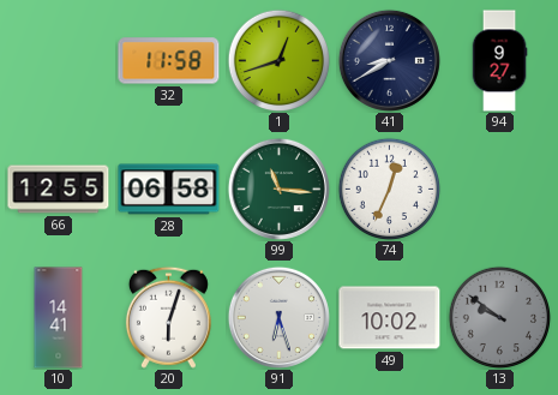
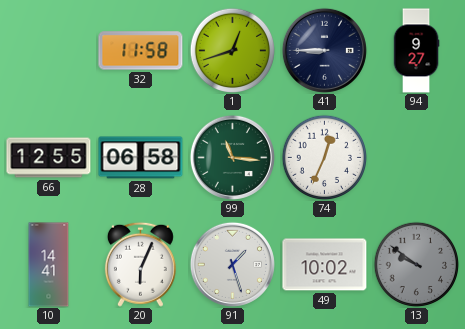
41: 8:40 -> 8:45 (324, 50)
20: 6:03 -> 6:04 (140, 264)
91: 6:27 -> 1:27 (232, 264)
